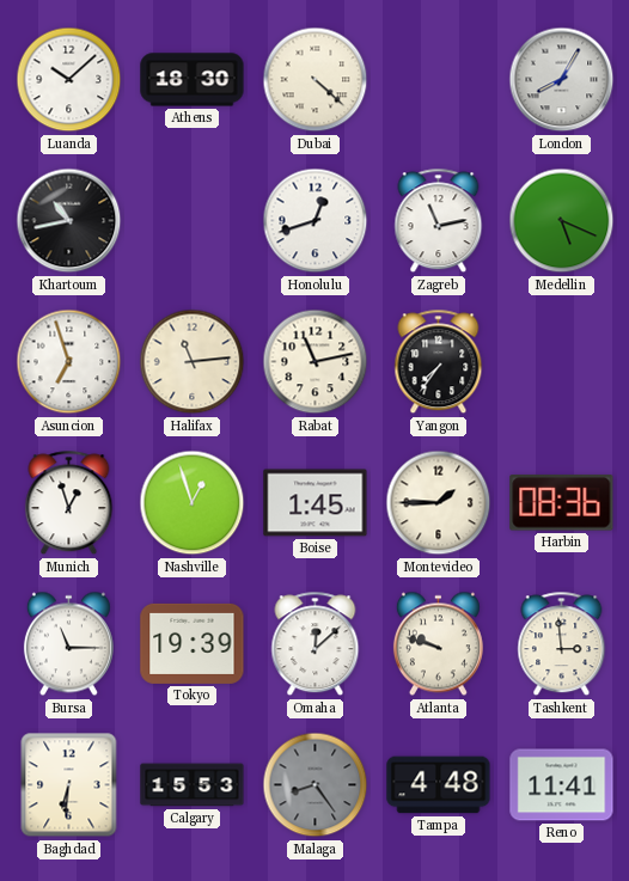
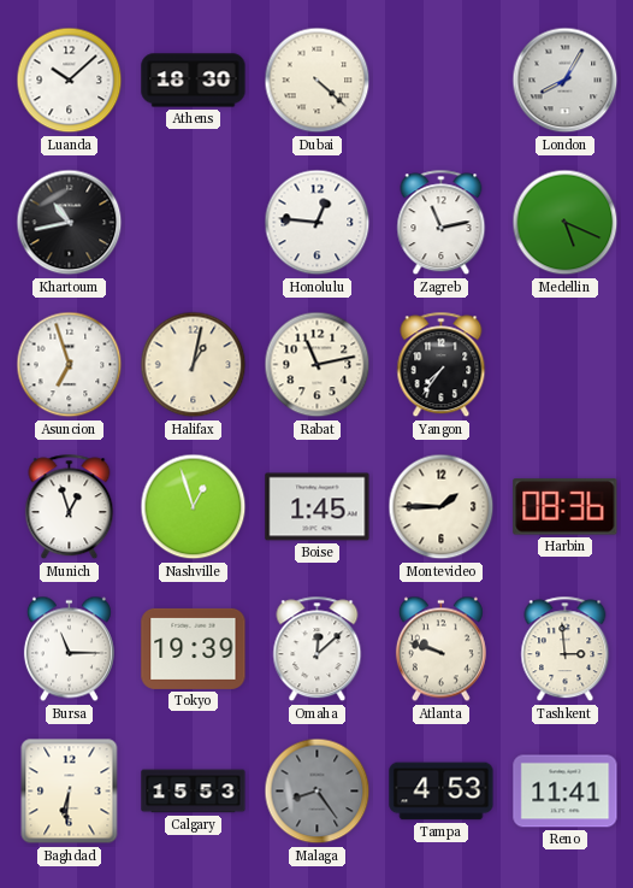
Honolulu: 12:42 -> 12:46 (318, 223)
Halifax: 11:14 -> 1:02 (194, 365)
Tampa: 4:48 -> 4:53 (442, 792)
